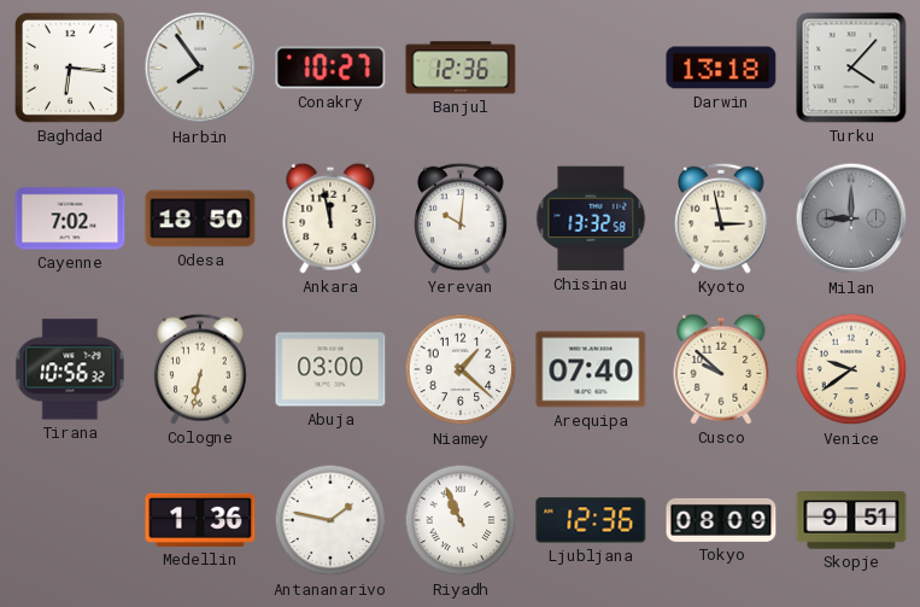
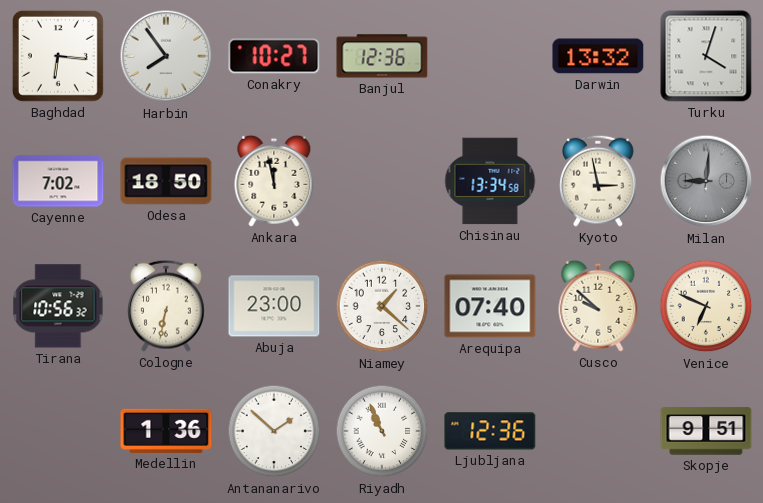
Darwin: 13:18 -> 13:32 (598, 56)
Turku: 4:07 -> 4:03 (706, 56)
Yerevan: 10:01 -> none (462, 218)
Chisinau: 13:32 -> 13:34 (490, 181)
Milan: 9:00 -> 9:01 (706, 181)
Abuja: 03:00 -> 23:00 (274, 306)
Venice: 9:39 -> 6:49 (706, 306)
Antananarivo: 1:47 -> 1:52 (274, 431)
Tokyo: 08:09 -> none (721, 520)
